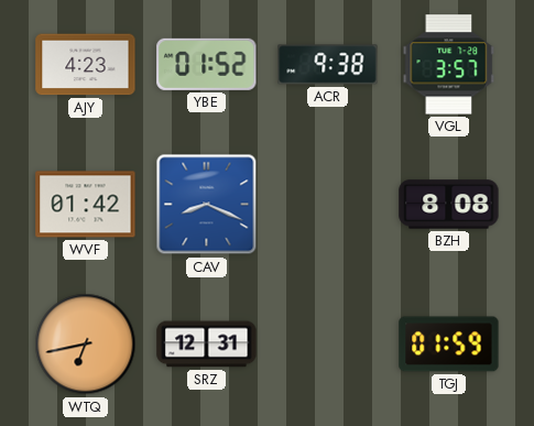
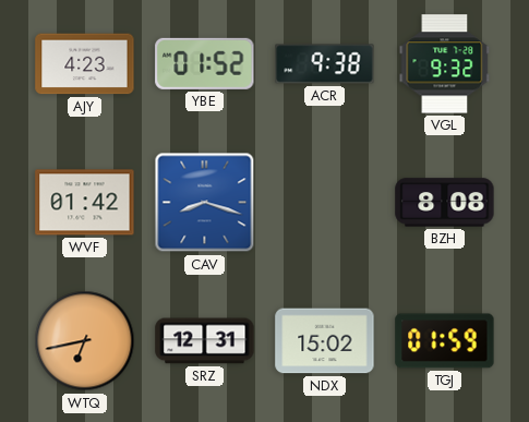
VGL: 3:57 -> 9:32 (445, 64)
CAV: 8:19 -> 8:18 (205, 203)
NDX: none -> 15:02 (325, 341)
